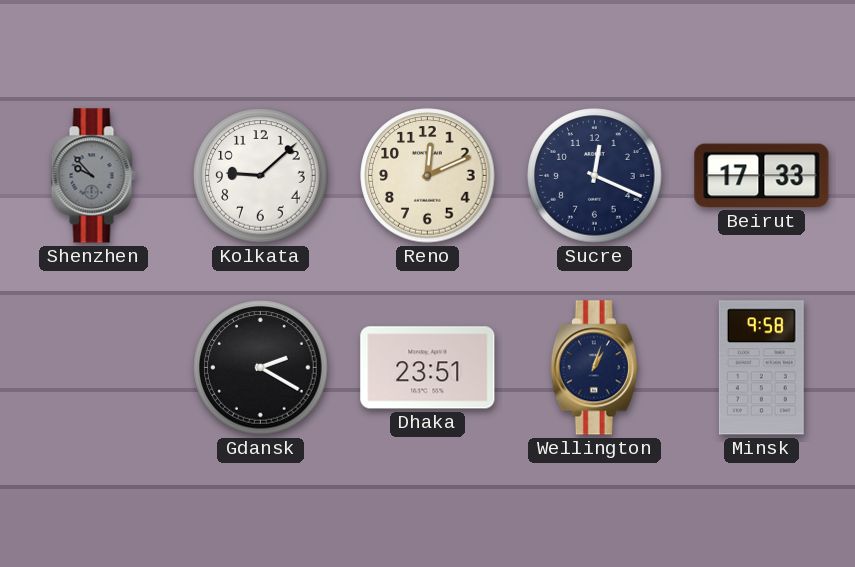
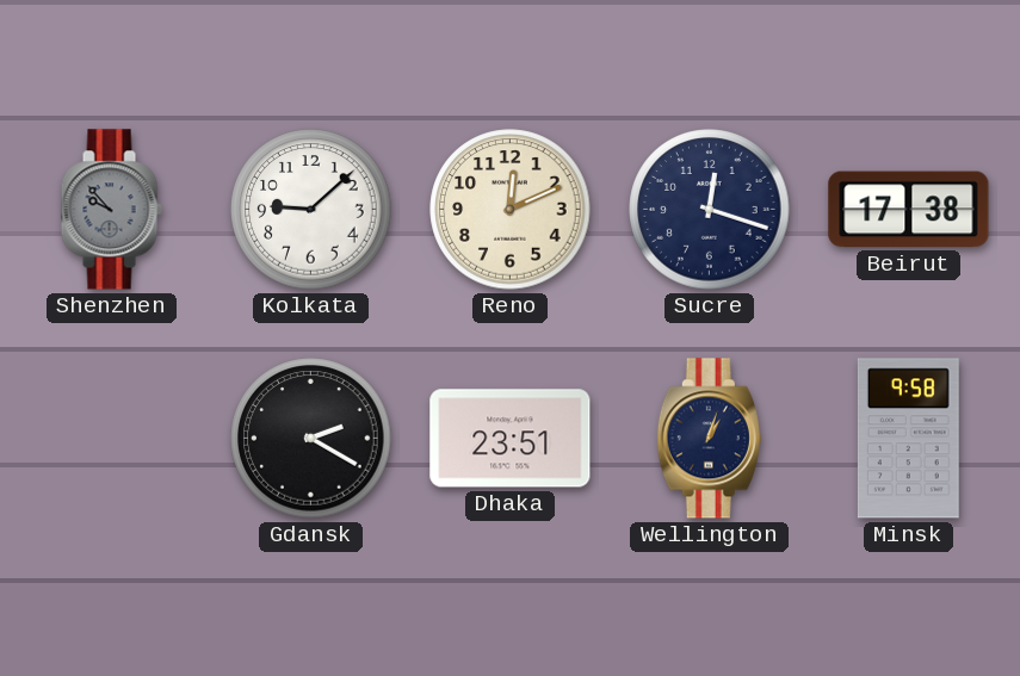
Sucre: 12:19 -> 12:18 (710, 210)
Beirut: 17:33 -> 17:38 (909, 210)
